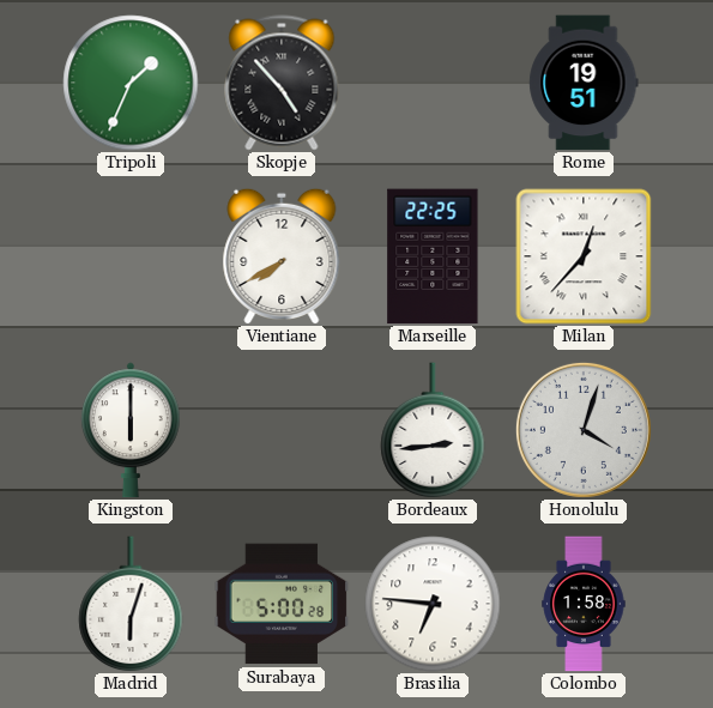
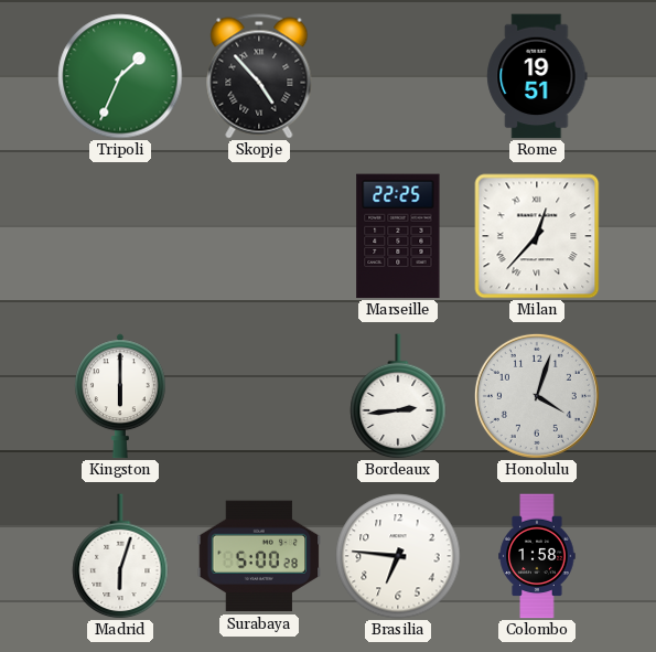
Vientiane: 7:40 -> none (282, 255)
